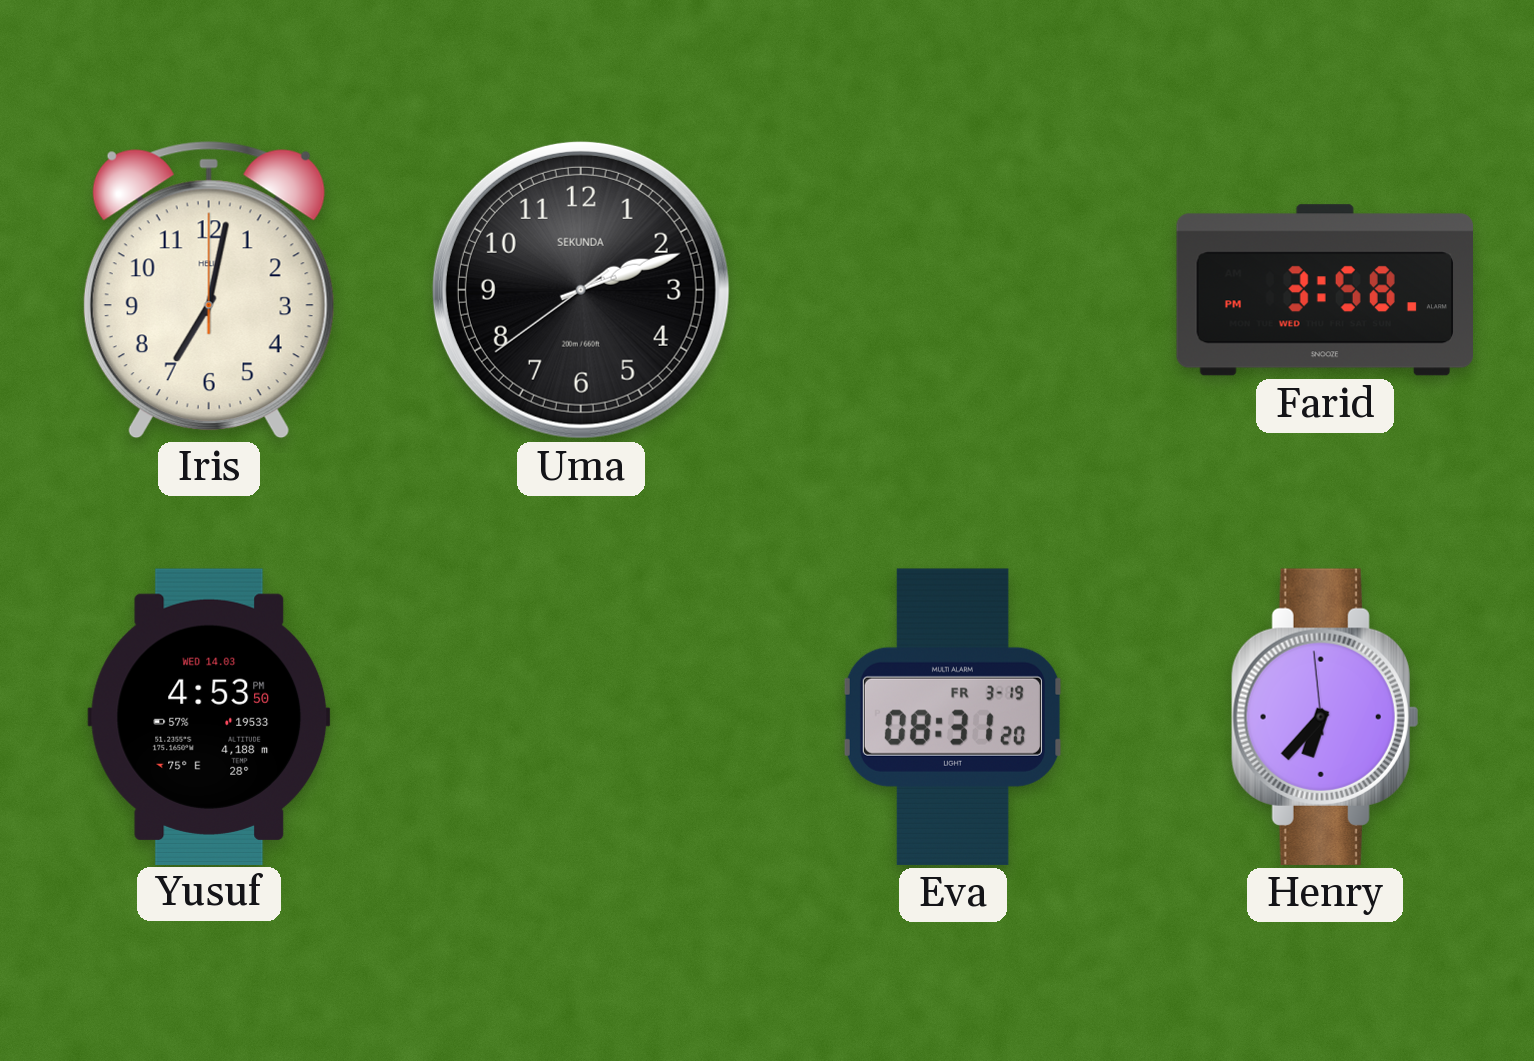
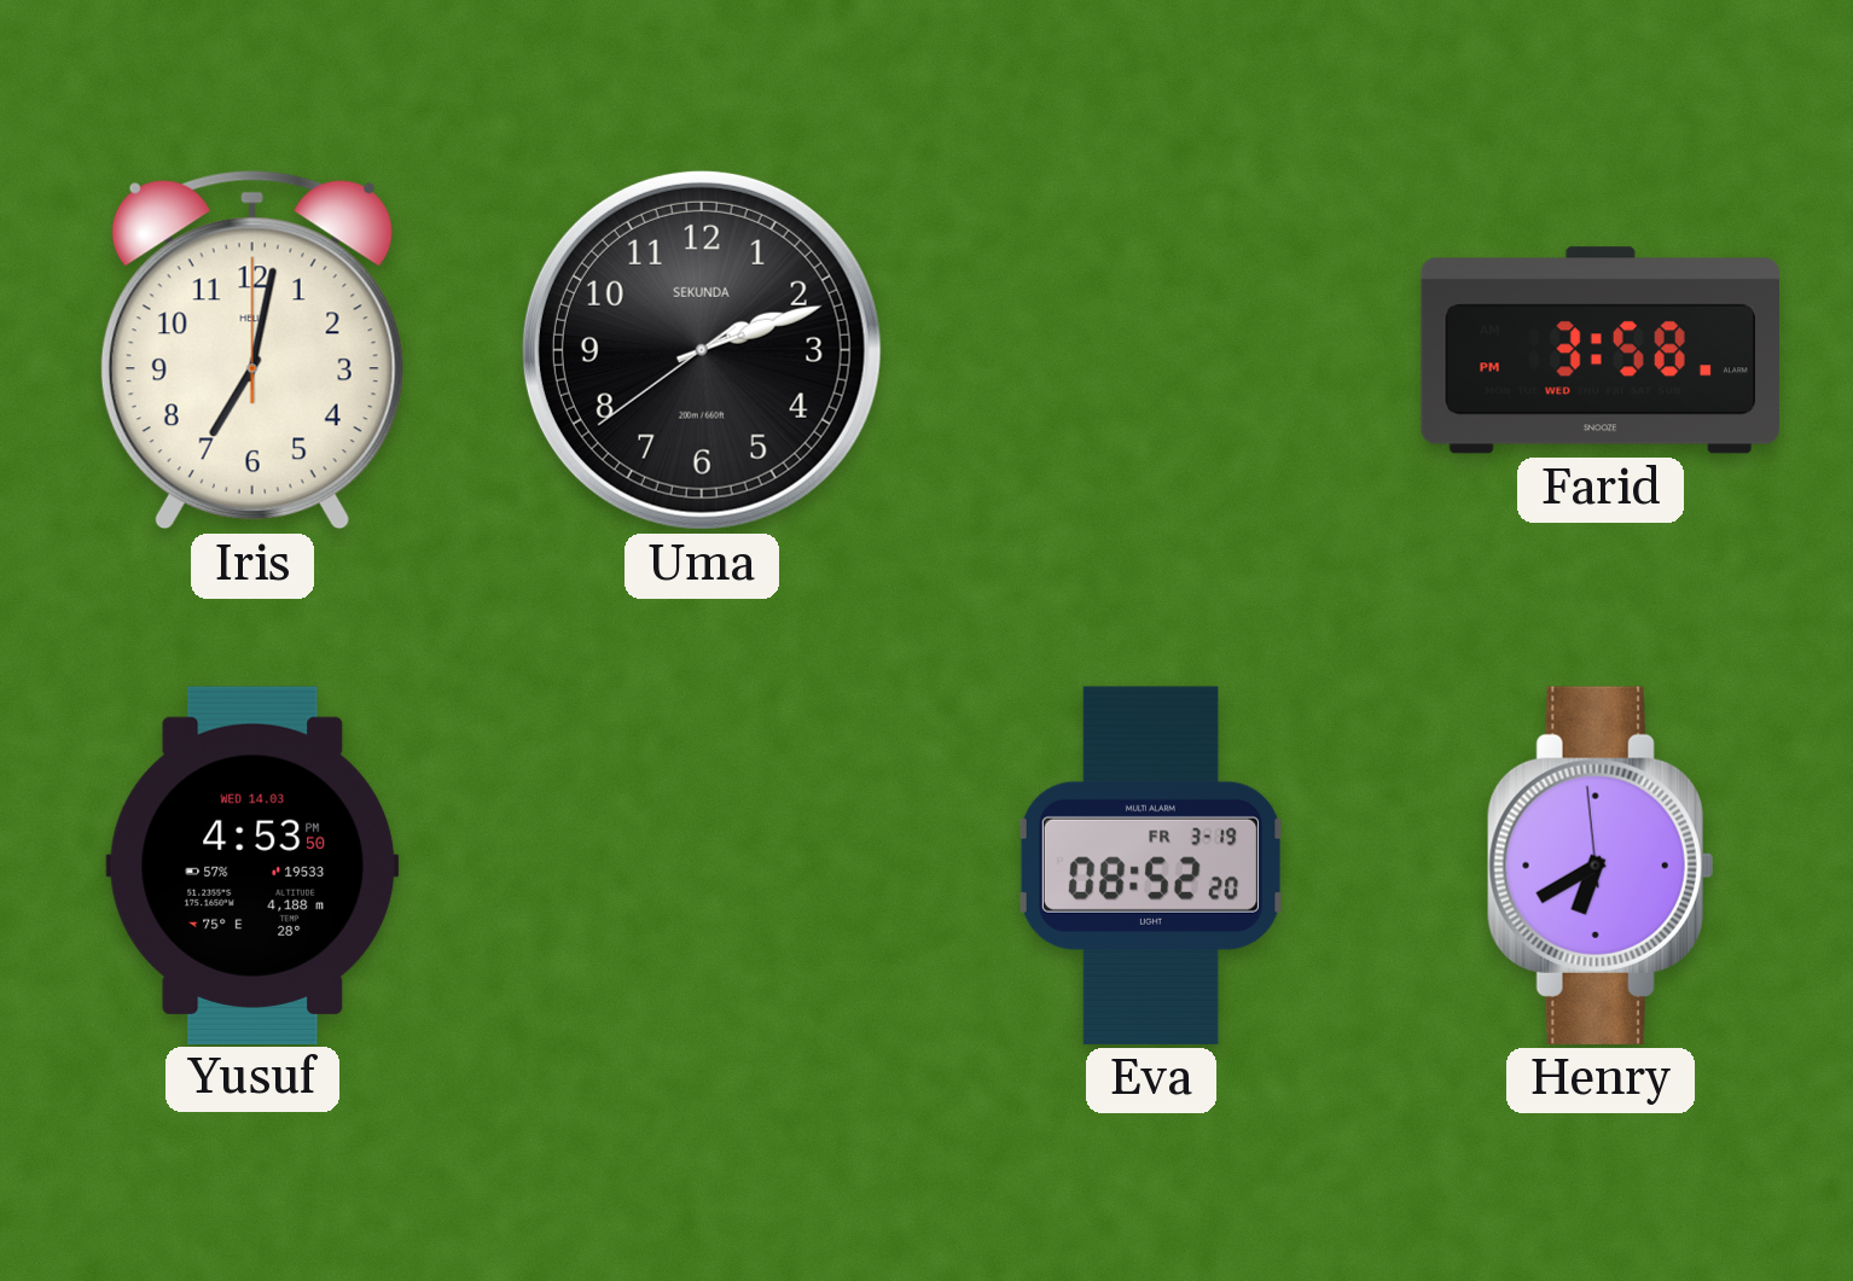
Eva: 08:31 -> 08:52 (1151, 866)
Henry: 6:36 -> 6:39 (1601, 866)
